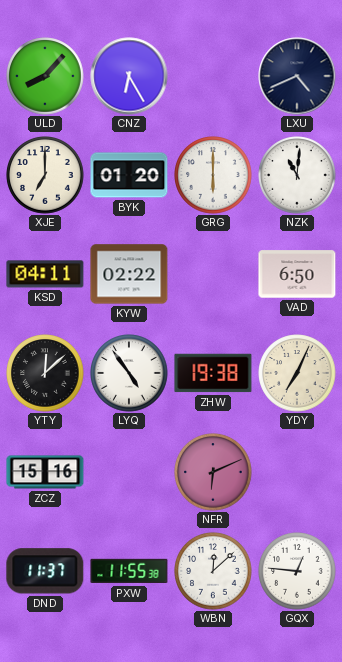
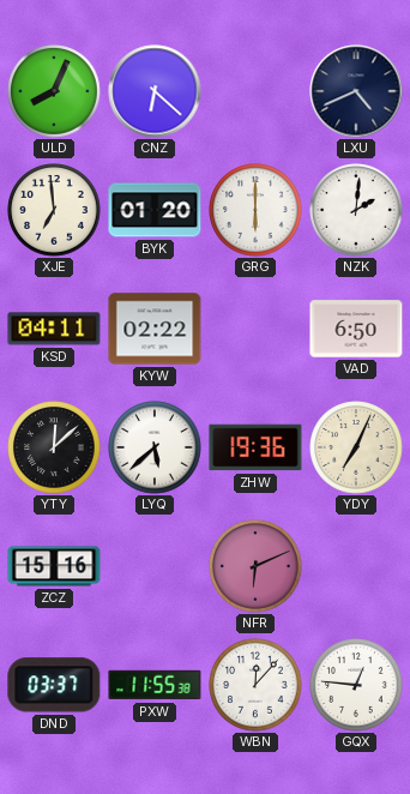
ULD: 8:07 -> 8:04 (54, 91)
CNZ: 6:25 -> 6:22 (155, 91)
XJE: 7:00 -> 6:59 (54, 210)
NZK: 11:01 -> 2:01 (356, 210)
LYQ: 4:54 -> 5:38 (155, 447)
ZHW: 19:38 -> 19:36 (255, 447)
DND: 11:37 -> 03:37 (54, 685)
WBN: 12:08 -> 12:07 (255, 685)
